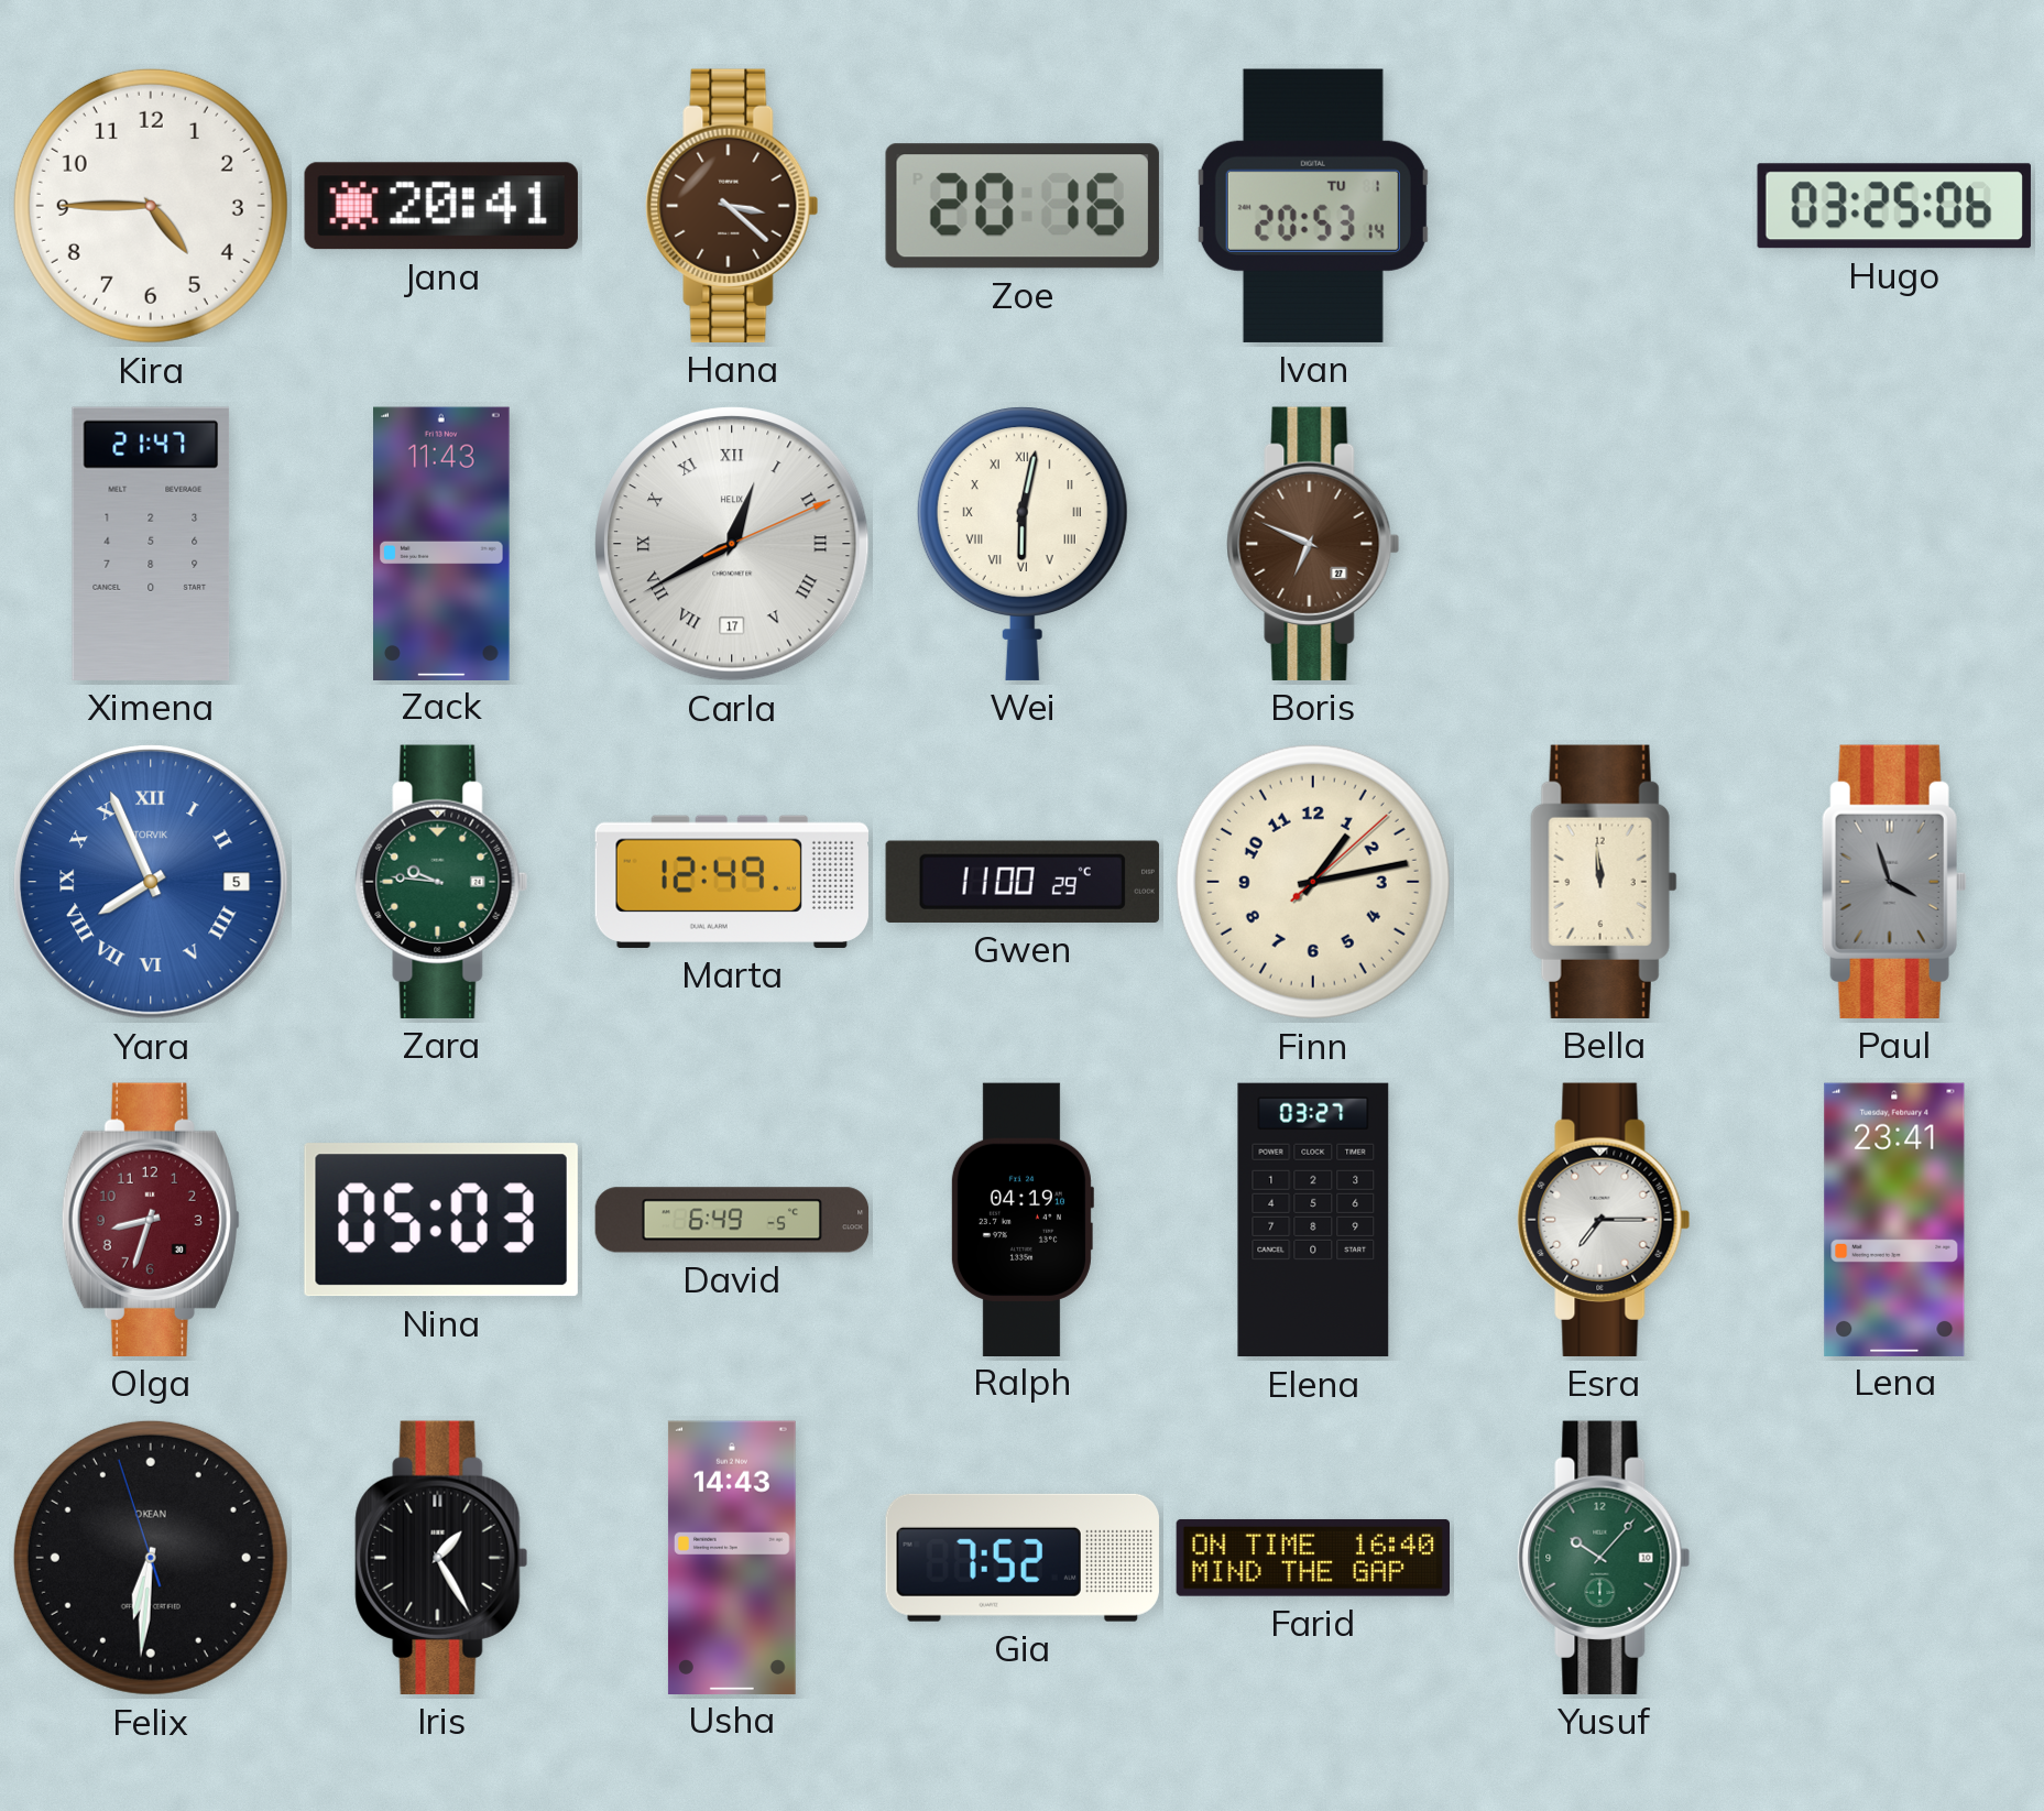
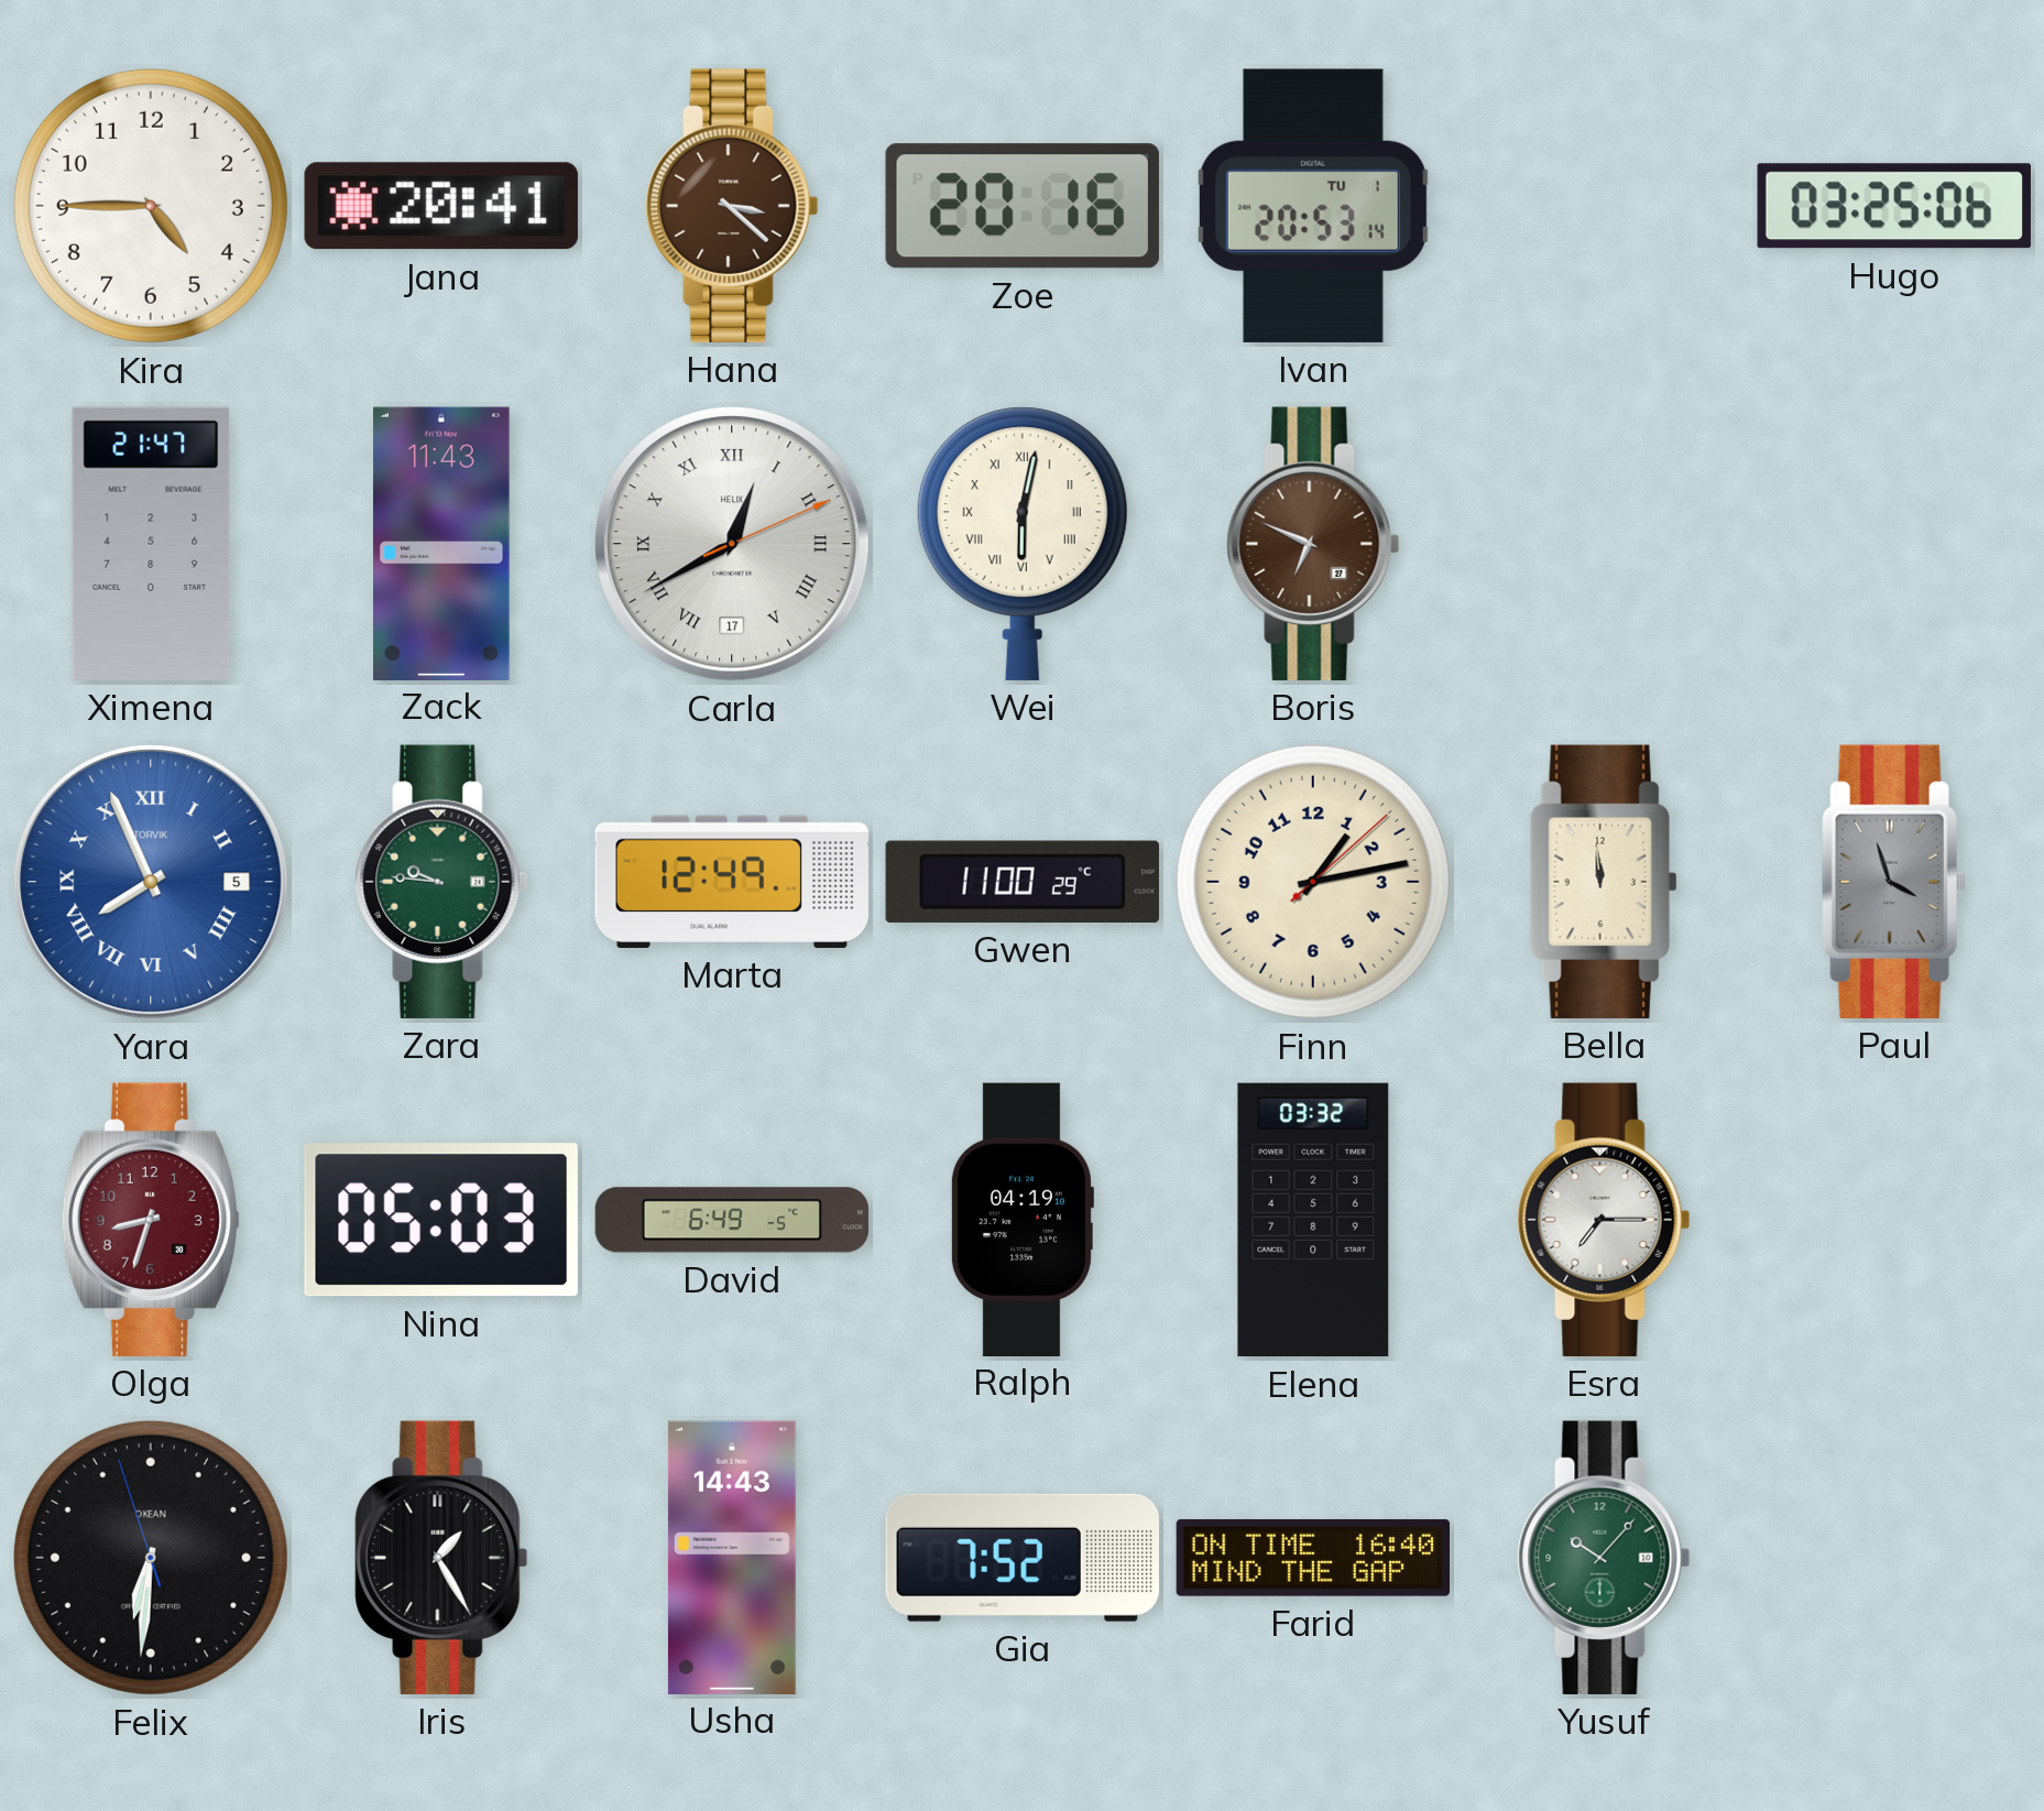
Elena: 03:27 -> 03:32 (1313, 1220)
Lena: 23:41 -> none (1894, 1219)
